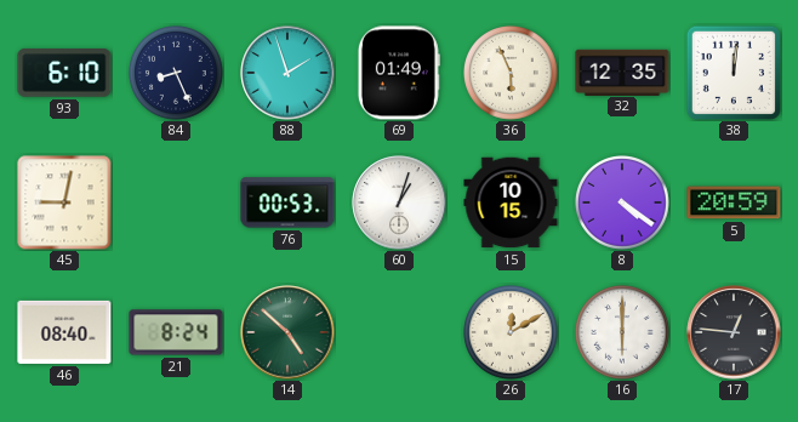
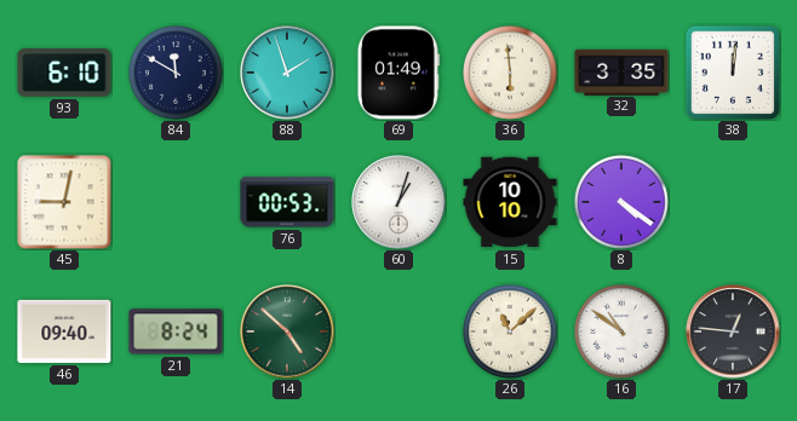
84: 8:26 -> 11:50 (177, 74)
36: 5:56 -> 5:59 (511, 74)
32: 12:35 -> 3:35 (621, 71)
15: 10:15 -> 10:10 (510, 202)
5: 20:59 -> none (734, 203)
46: 08:40 -> 09:40 (64, 331)
26: 12:10 -> 11:08 (511, 333)
16: 6:00 -> 10:51 (623, 333)
